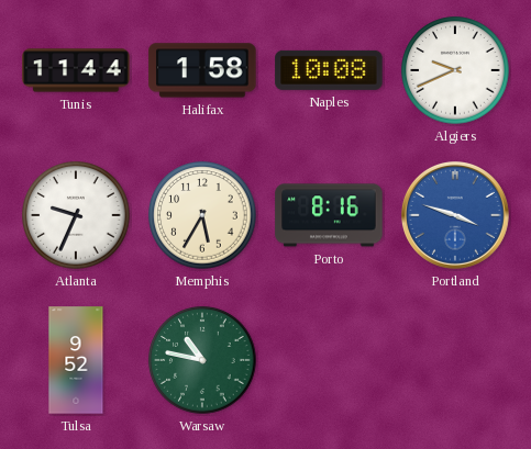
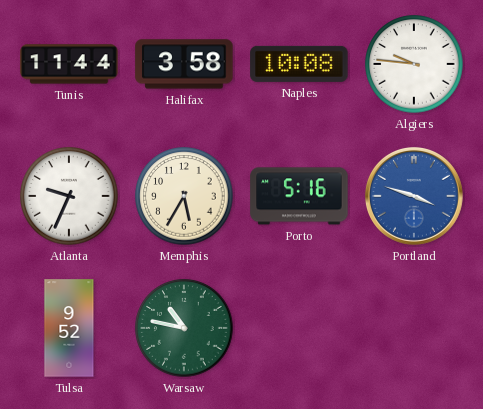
Halifax: 1:58 -> 3:58 (184, 64)
Algiers: 9:41 -> 9:46 (414, 64)
Porto: 8:16 -> 5:16 (299, 196)
